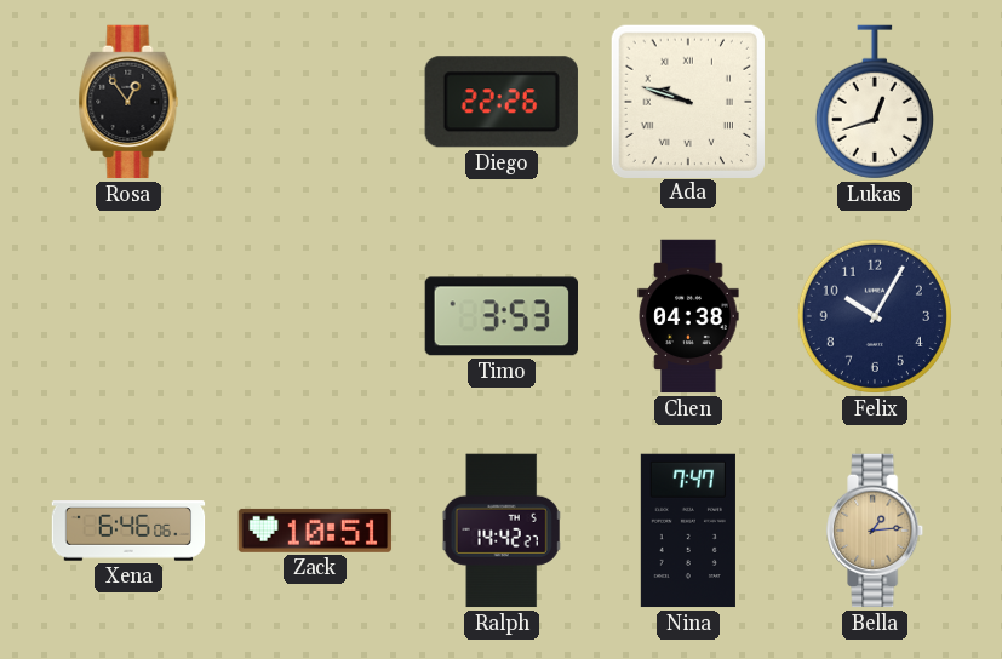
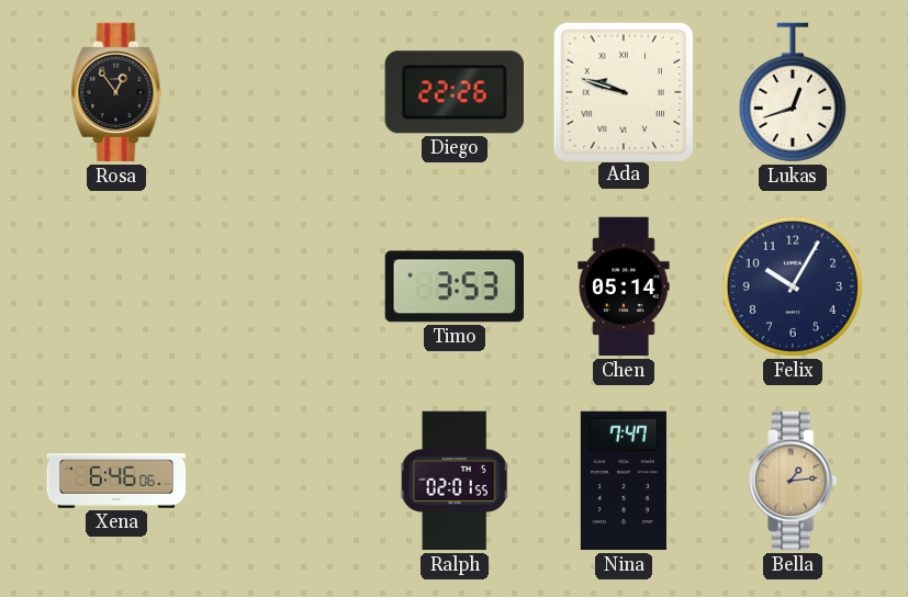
Chen: 04:38 -> 05:14 (624, 286)
Zack: 10:51 -> none (315, 531)
Ralph: 14:42 -> 02:01 (455, 481)
